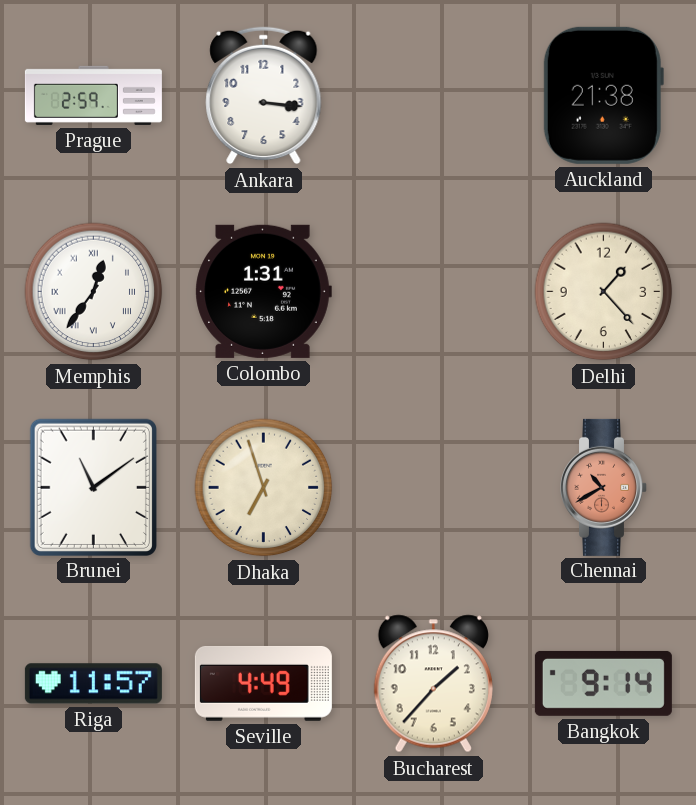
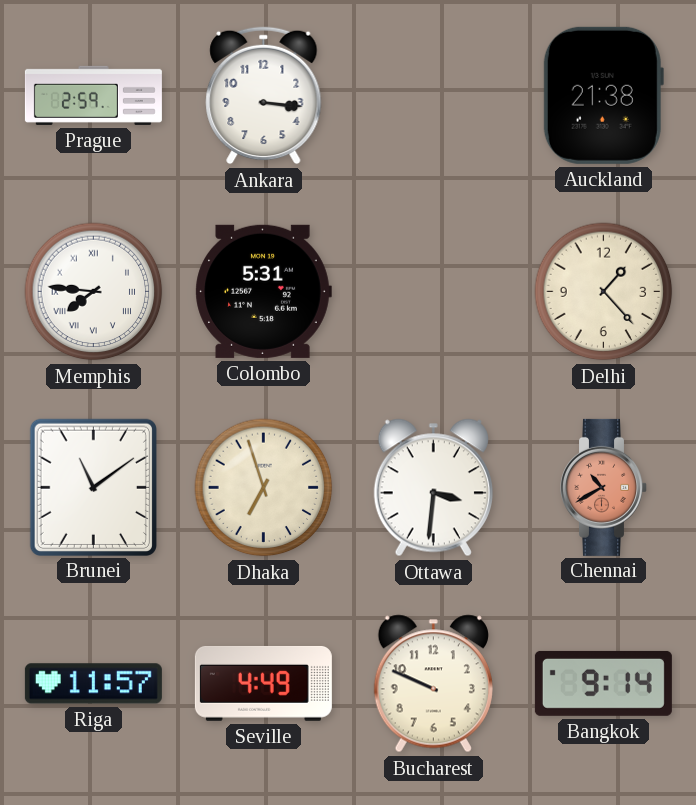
Memphis: 12:36 -> 7:46 (94, 292)
Colombo: 1:31 -> 5:31 (263, 291)
Ottawa: none -> 3:31 (433, 488)
Bucharest: 1:37 -> 9:49 (433, 684)
